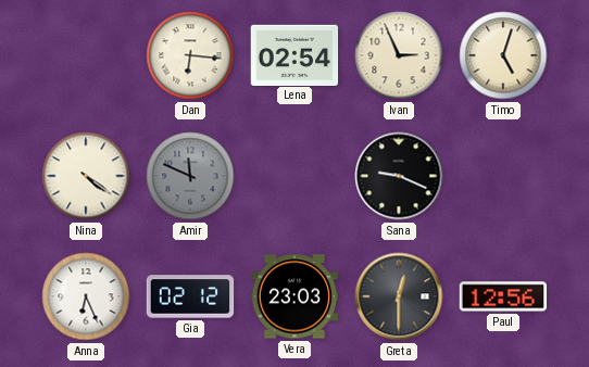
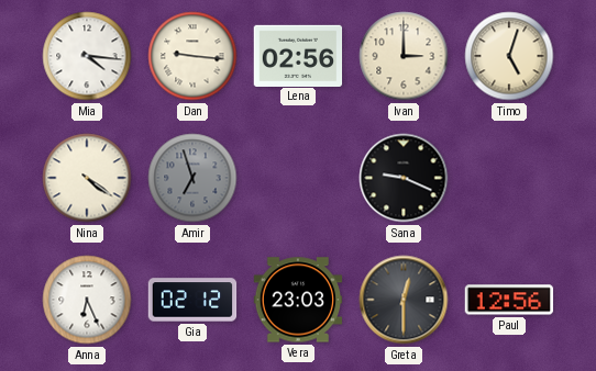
Mia: none -> 4:16 (87, 56)
Dan: 6:16 -> 9:16 (192, 56)
Lena: 02:54 -> 02:56 (298, 55)
Ivan: 2:56 -> 3:00 (404, 56)
Amir: 11:49 -> 6:57 (192, 178)
